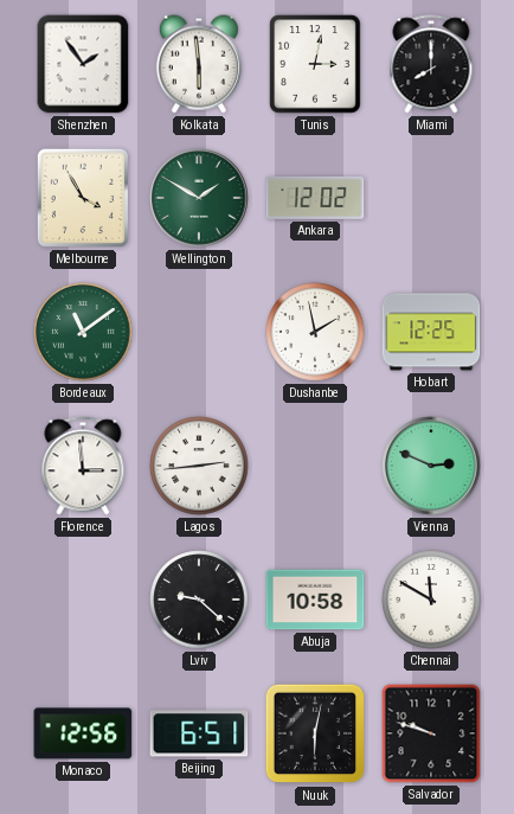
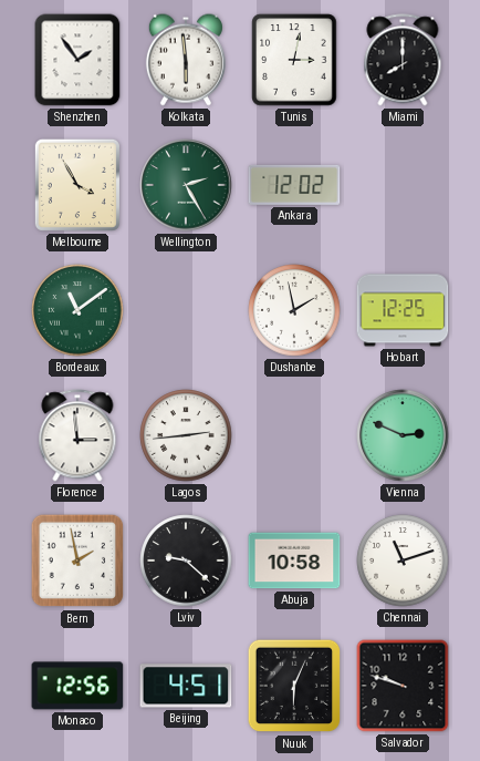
Wellington: 1:50 -> 2:25 (186, 185)
Bern: none -> 1:58 (77, 561)
Chennai: 11:50 -> 11:12 (403, 561)
Beijing: 6:51 -> 4:51 (186, 686)
Nuuk: 6:02 -> 6:04 (294, 686)
